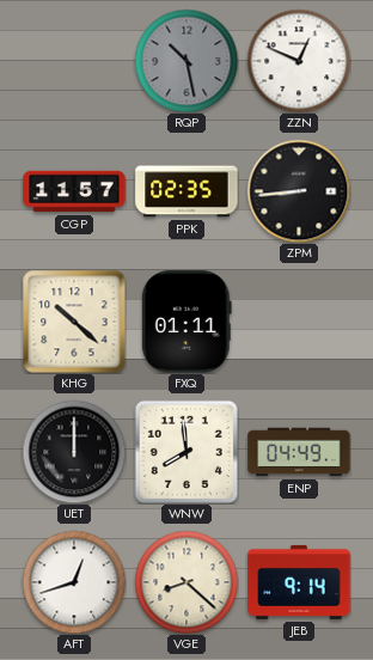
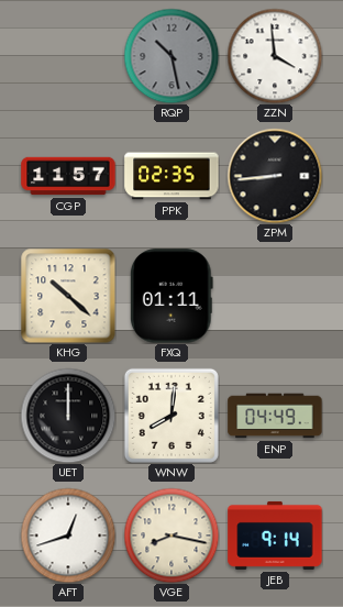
ZZN: 12:49 -> 3:59 (275, 56)
WNW: 7:59 -> 8:01 (171, 416)
VGE: 8:22 -> 8:17 (171, 536)
